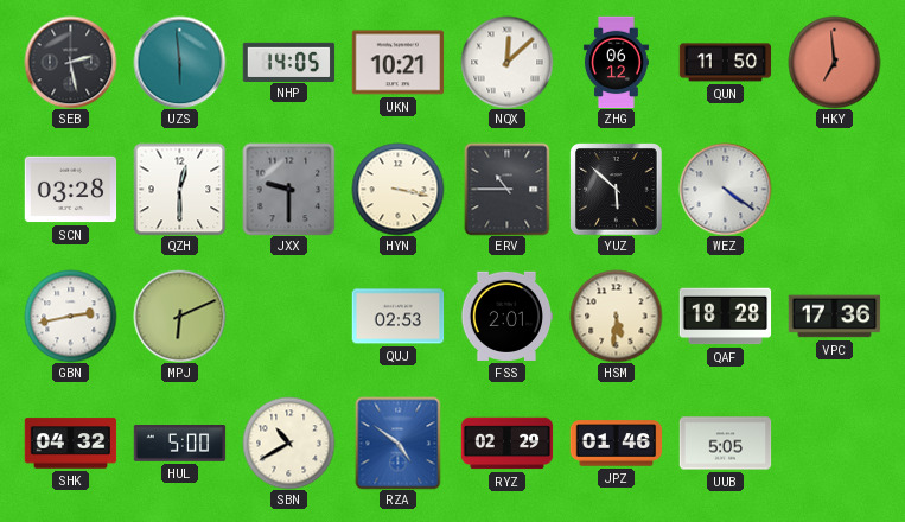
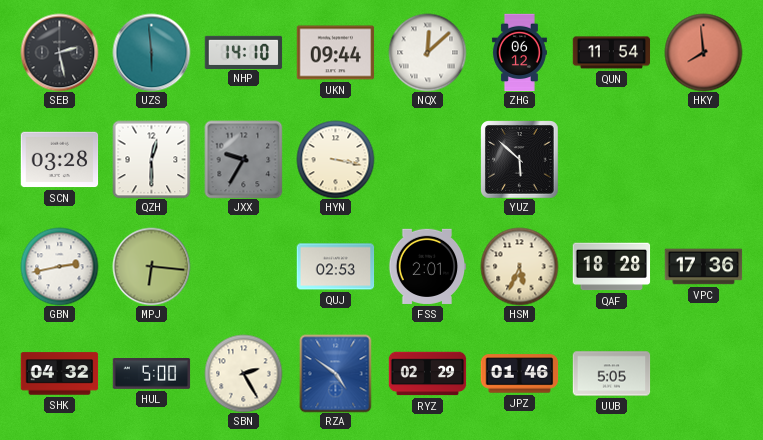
NHP: 14:05 -> 14:10 (243, 52)
UKN: 10:21 -> 09:44 (335, 53)
QUN: 11:50 -> 11:54 (611, 53)
HKY: 6:59 -> 7:59 (703, 52)
JXX: 9:30 -> 9:35 (243, 159)
ERV: 10:45 -> none (508, 189)
WEZ: 4:21 -> none (725, 189)
MPJ: 6:11 -> 6:16 (151, 266)
HSM: 5:31 -> 5:34 (519, 266)
SBN: 10:40 -> 2:25 (243, 373)
